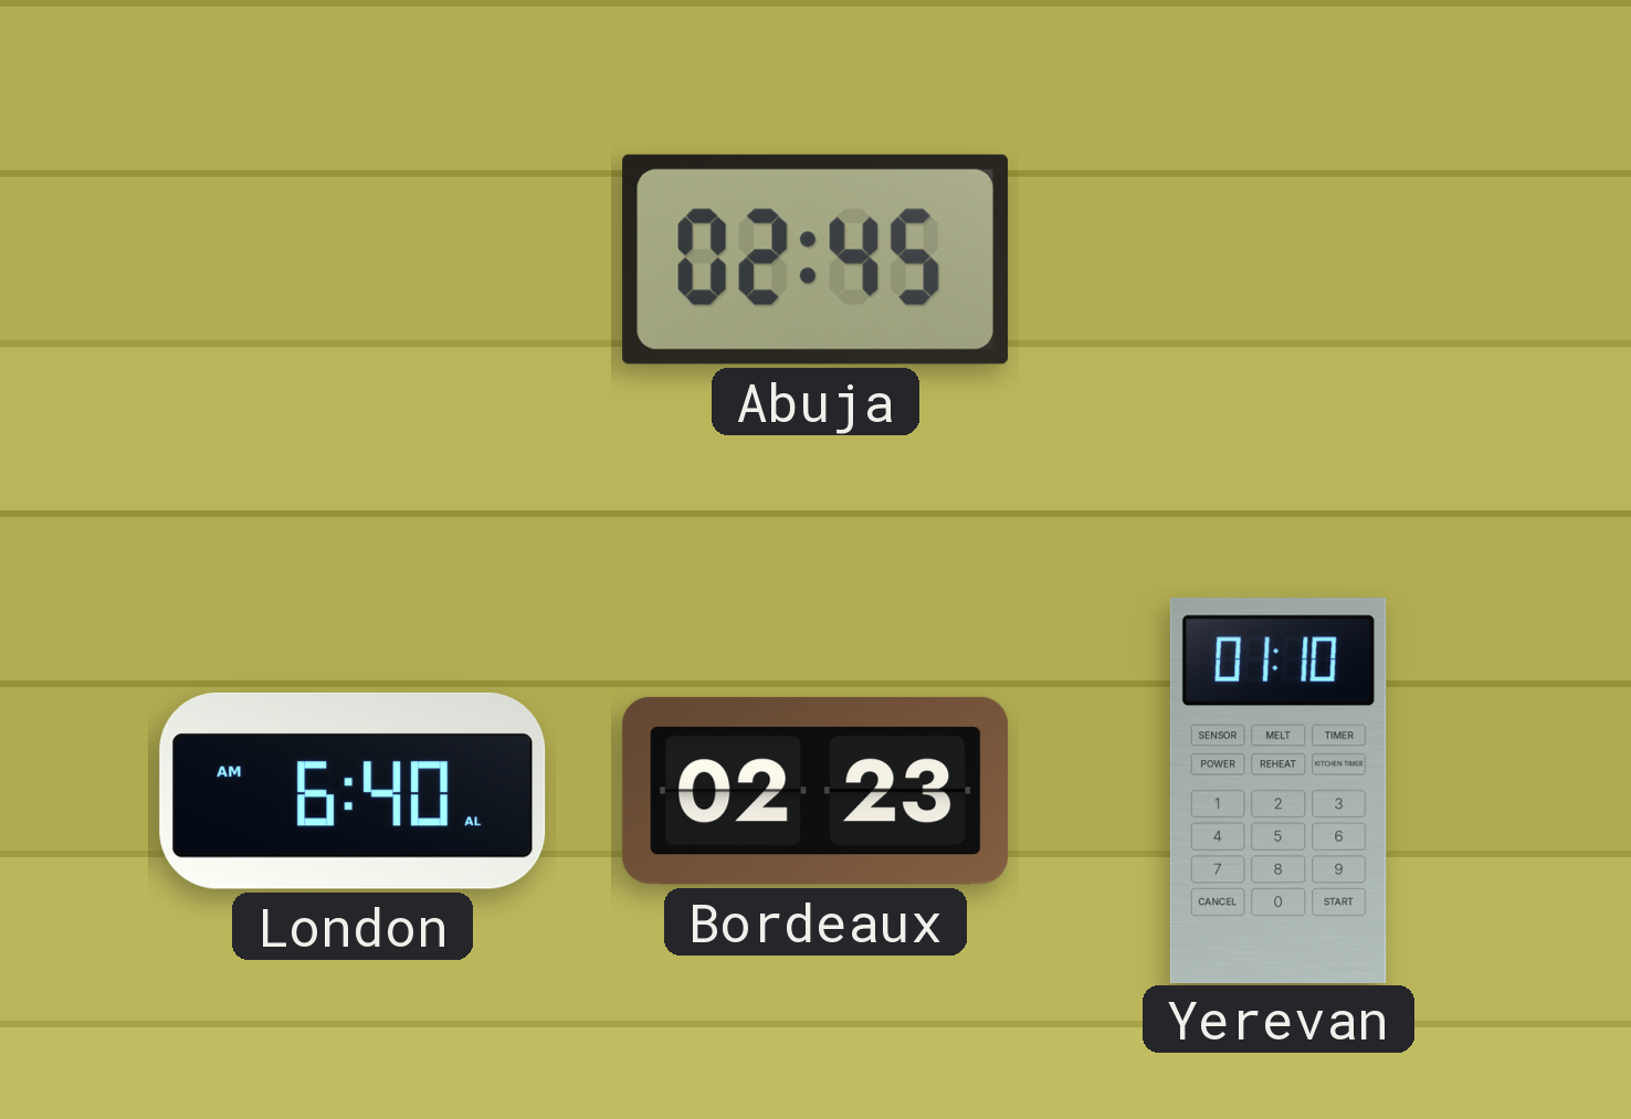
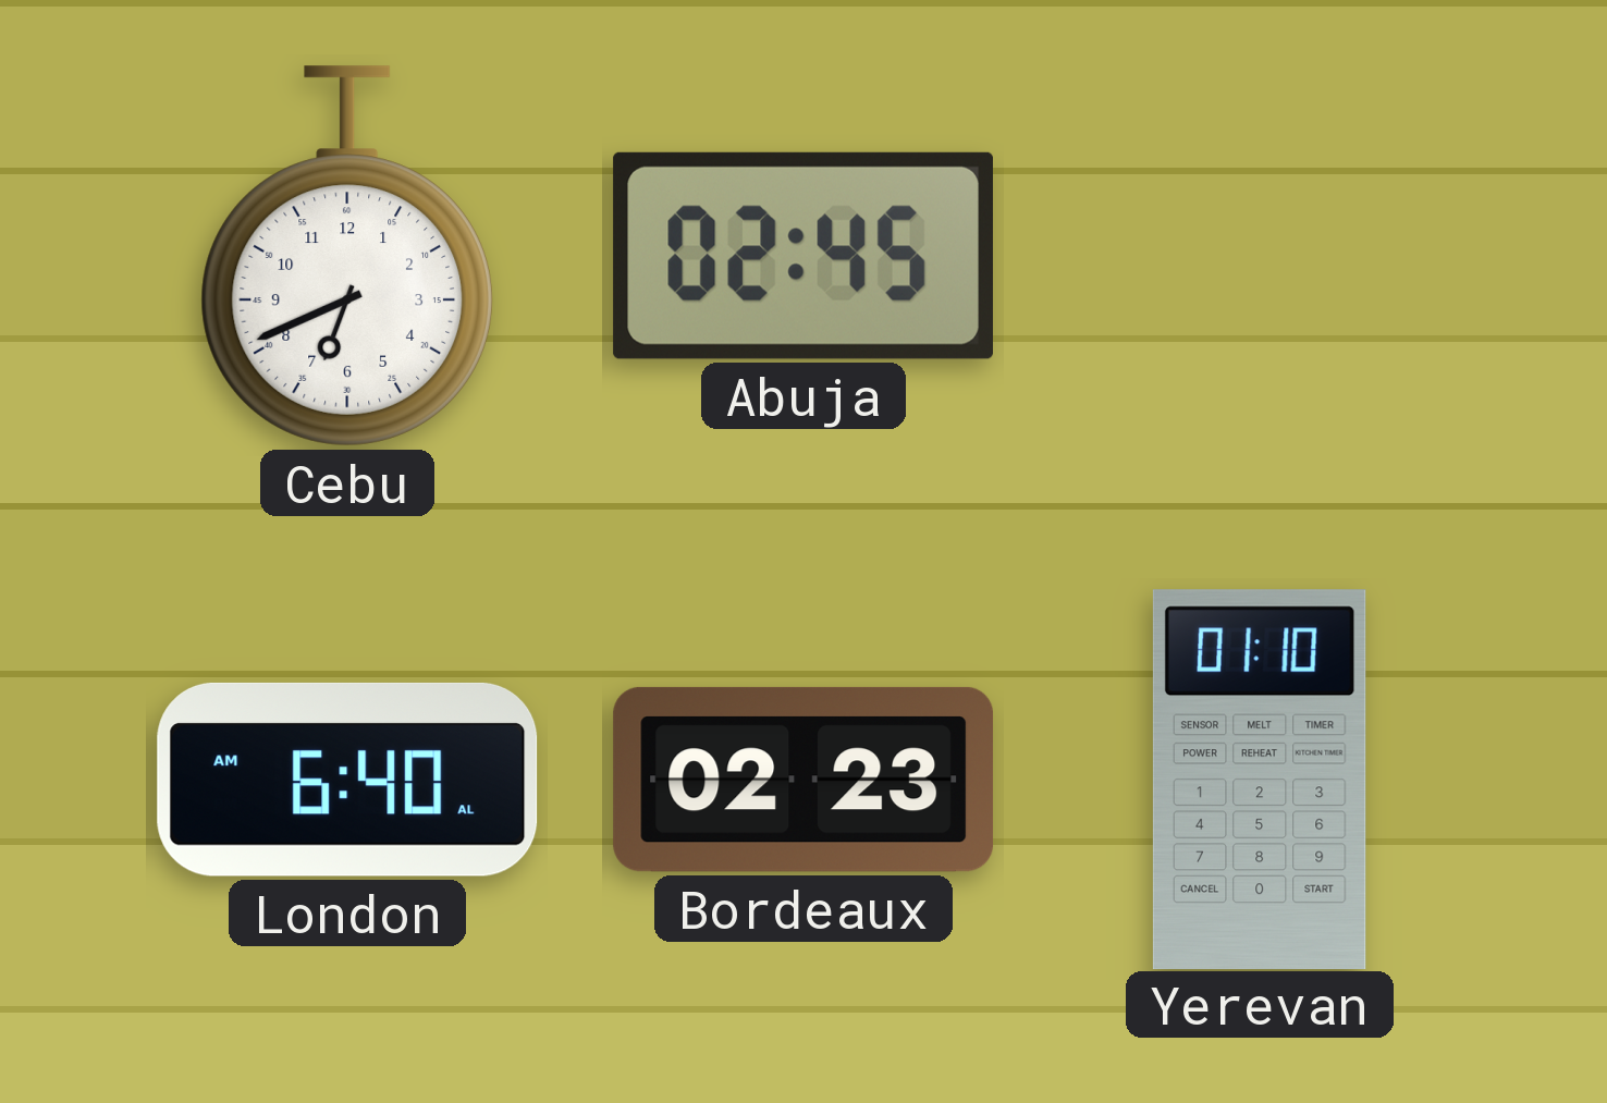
Cebu: none -> 6:41 (347, 256)
